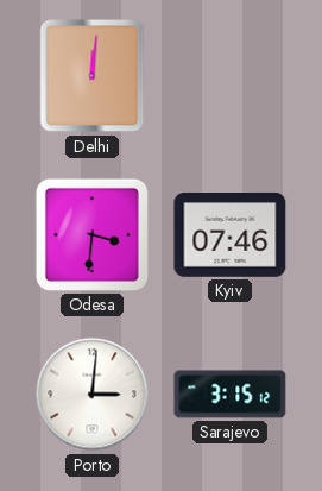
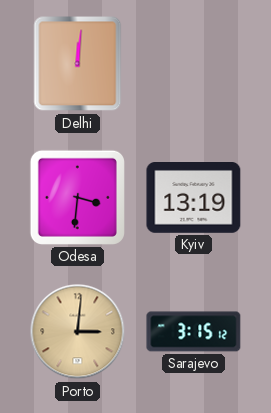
Kyiv: 07:46 -> 13:19 (194, 198)
Porto dial: white -> champagne (78, 332)
